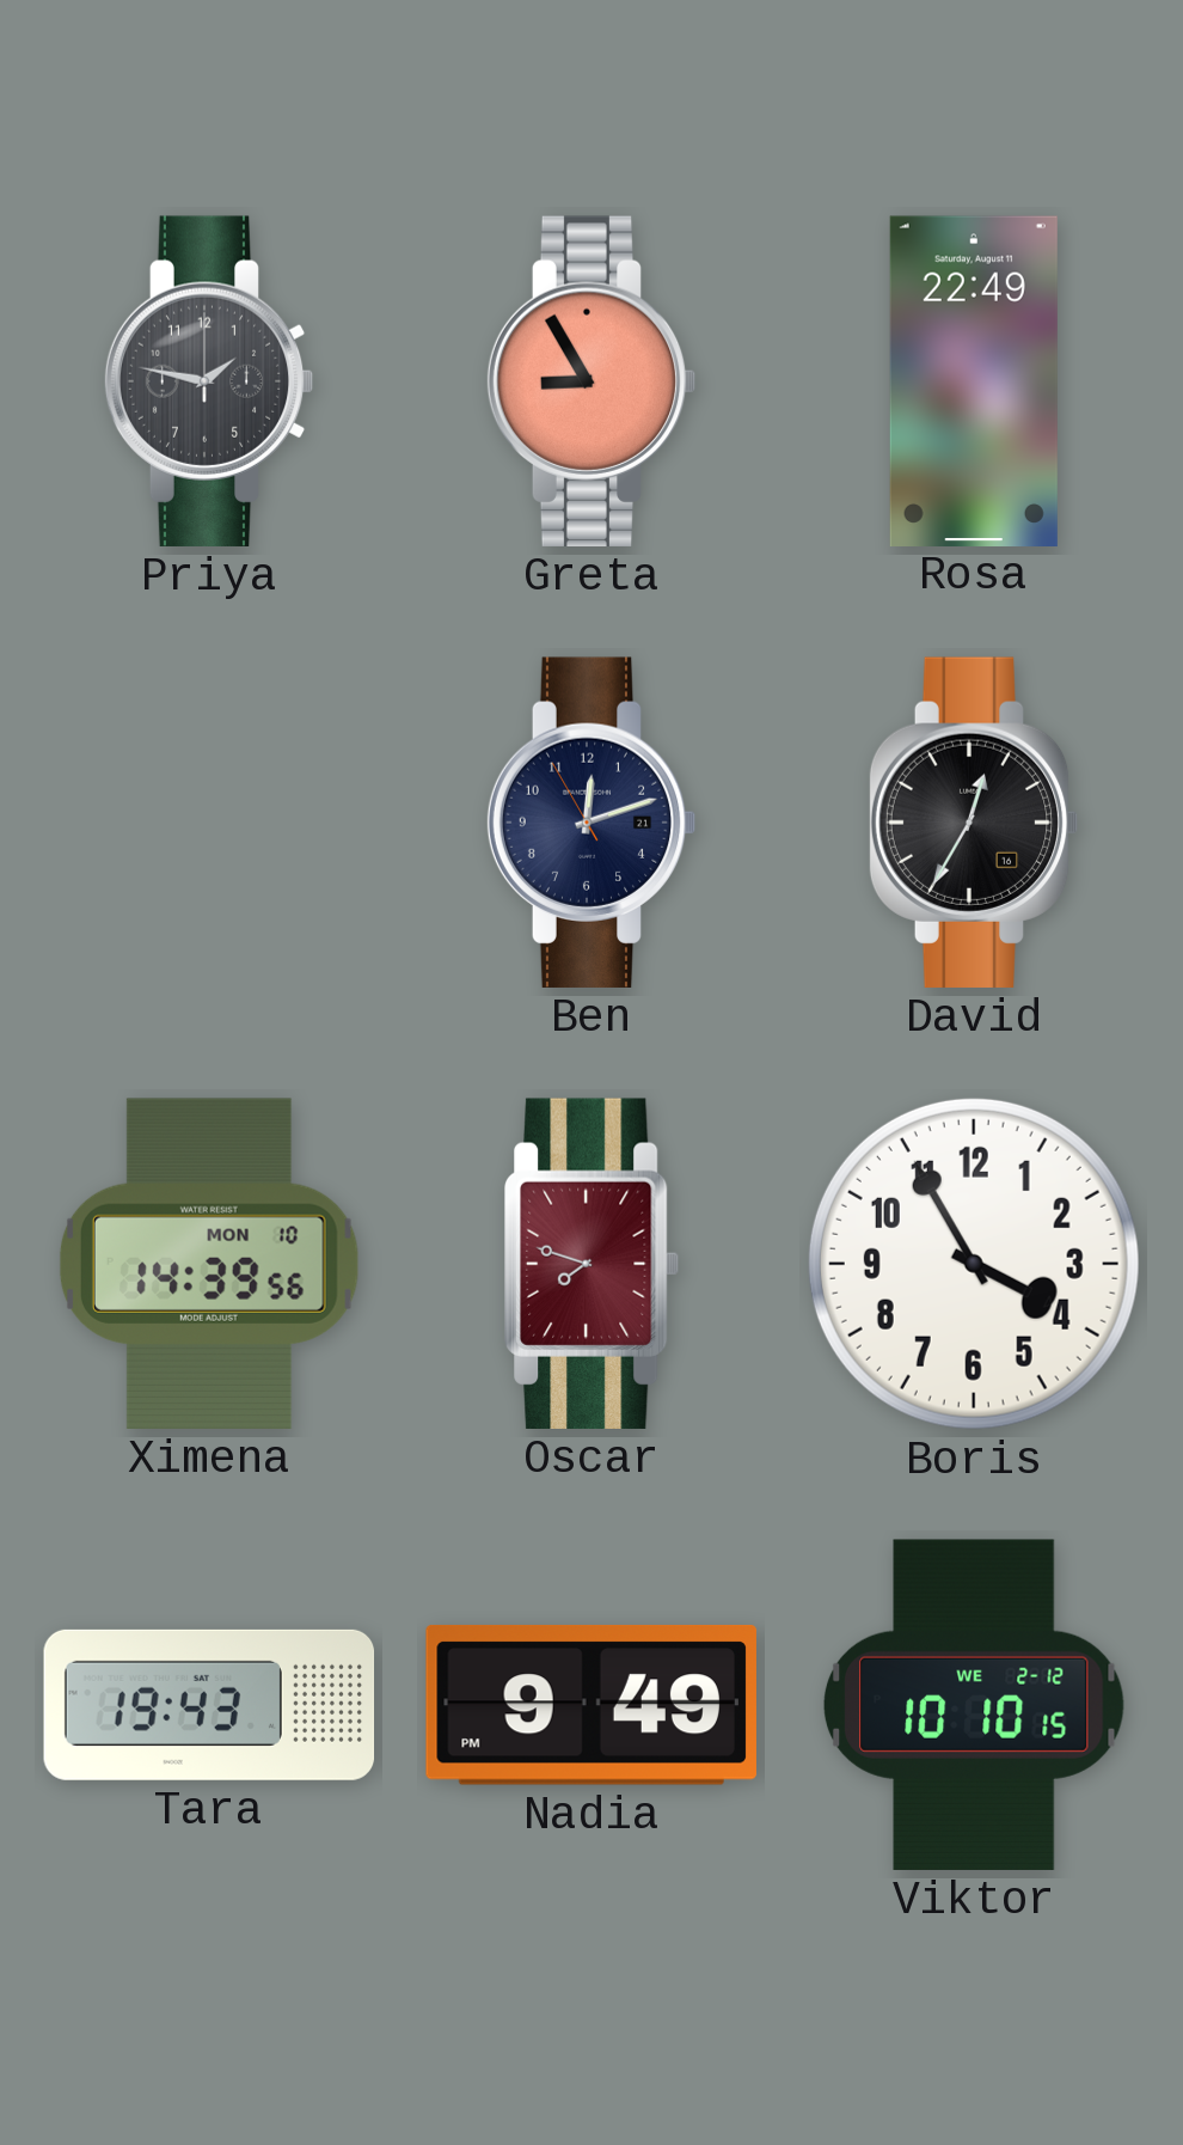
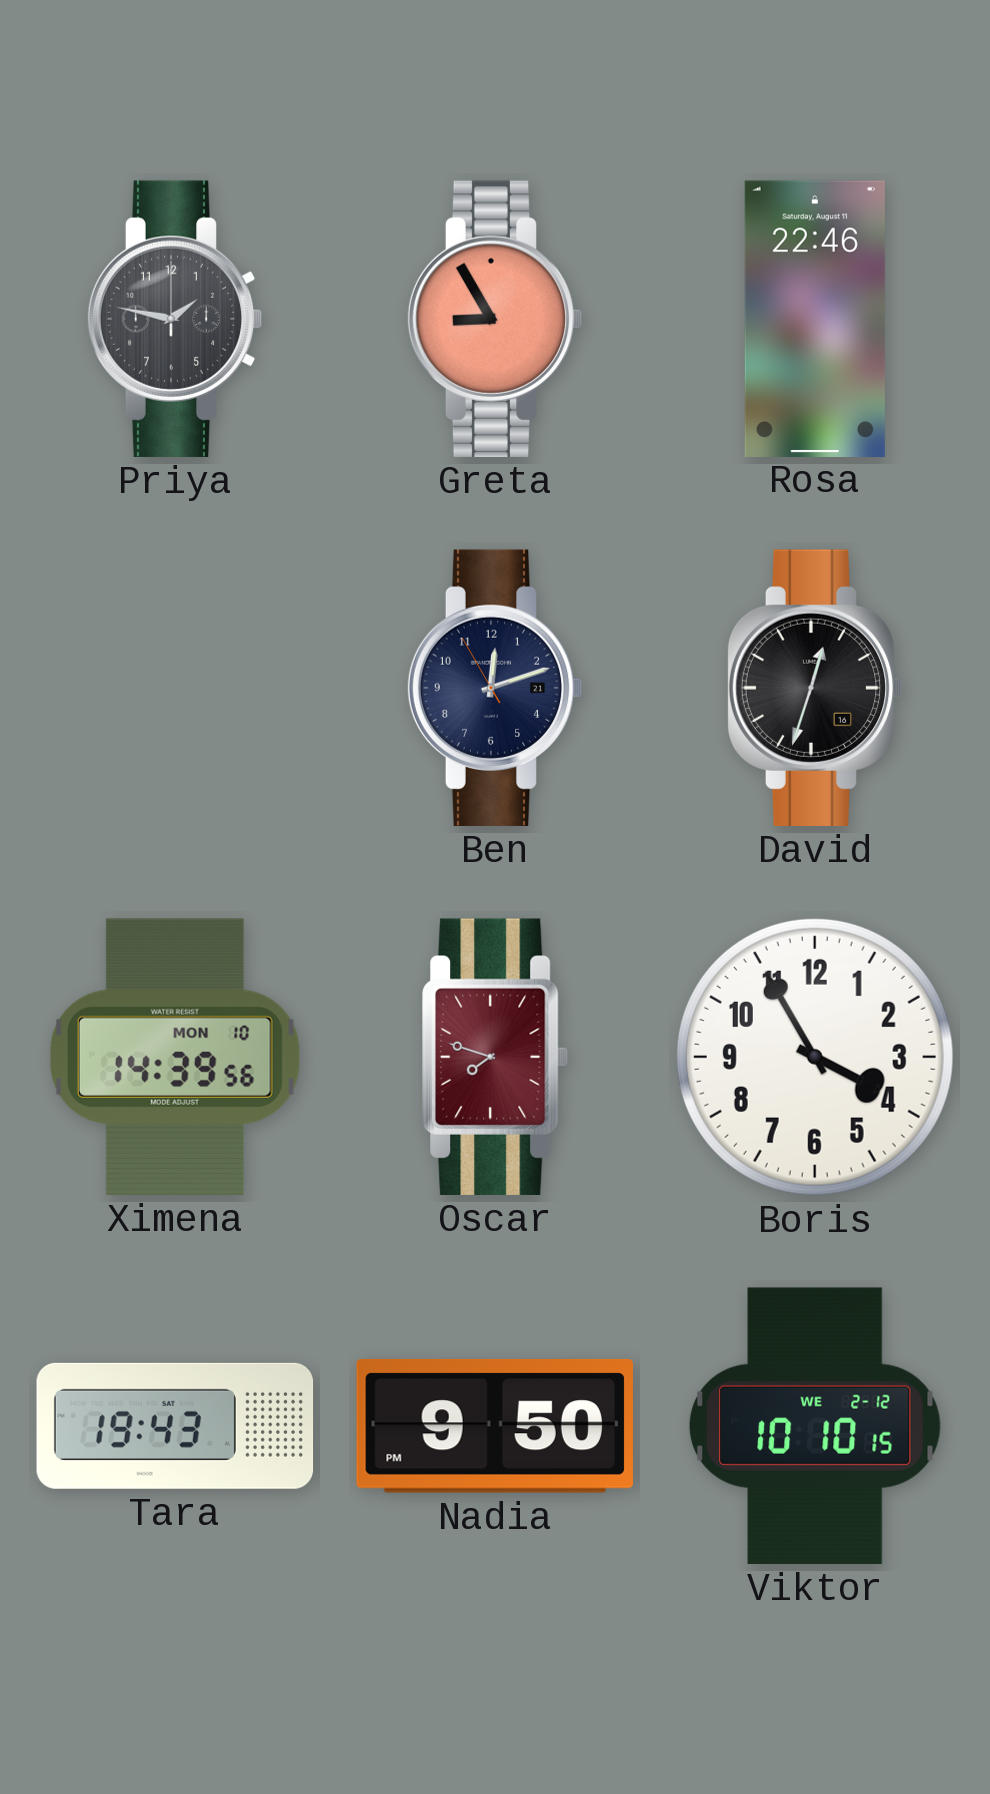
Rosa: 22:49 -> 22:46 (815, 318)
David: 12:35 -> 12:33 (815, 688)
Nadia: 9:49 -> 9:50 (495, 1426)
